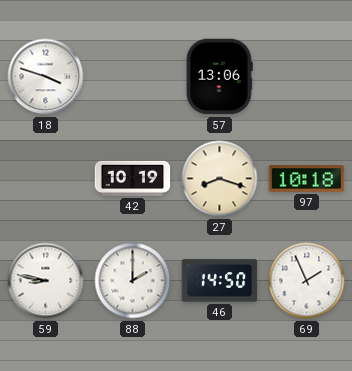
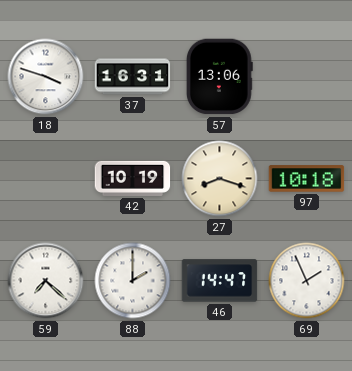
37: none -> 16:31 (133, 77)
59: 8:47 -> 7:22 (46, 281)
46: 14:50 -> 14:47 (220, 281)
